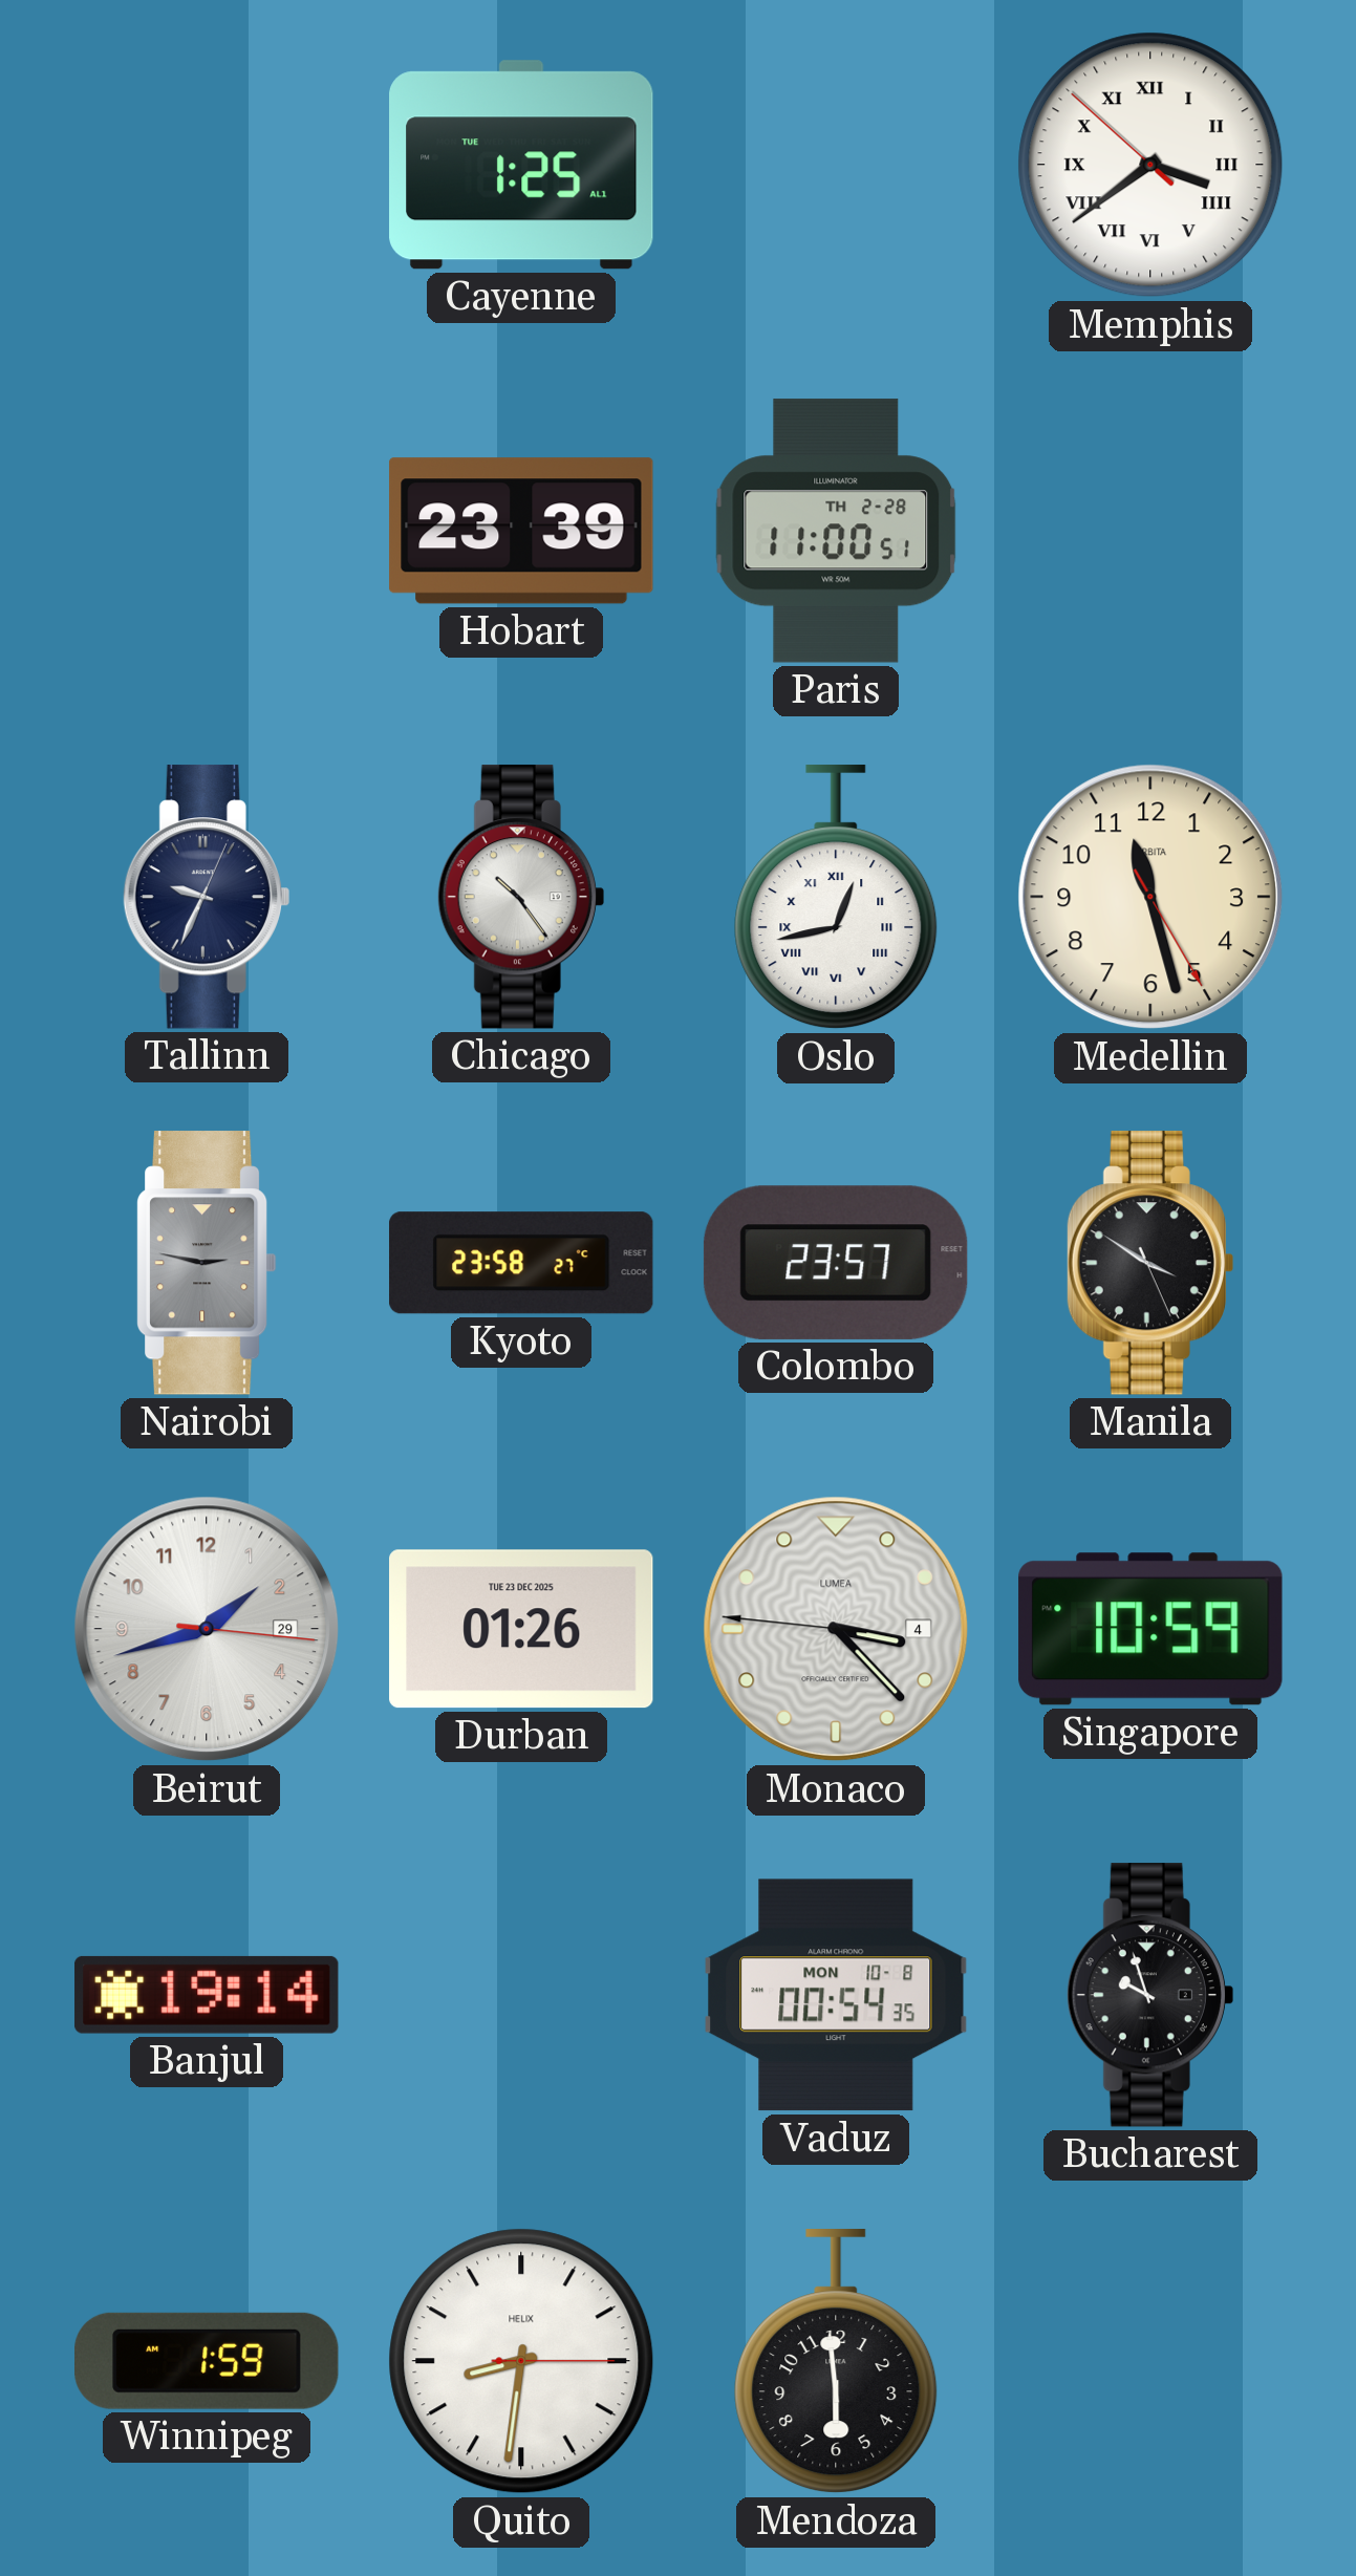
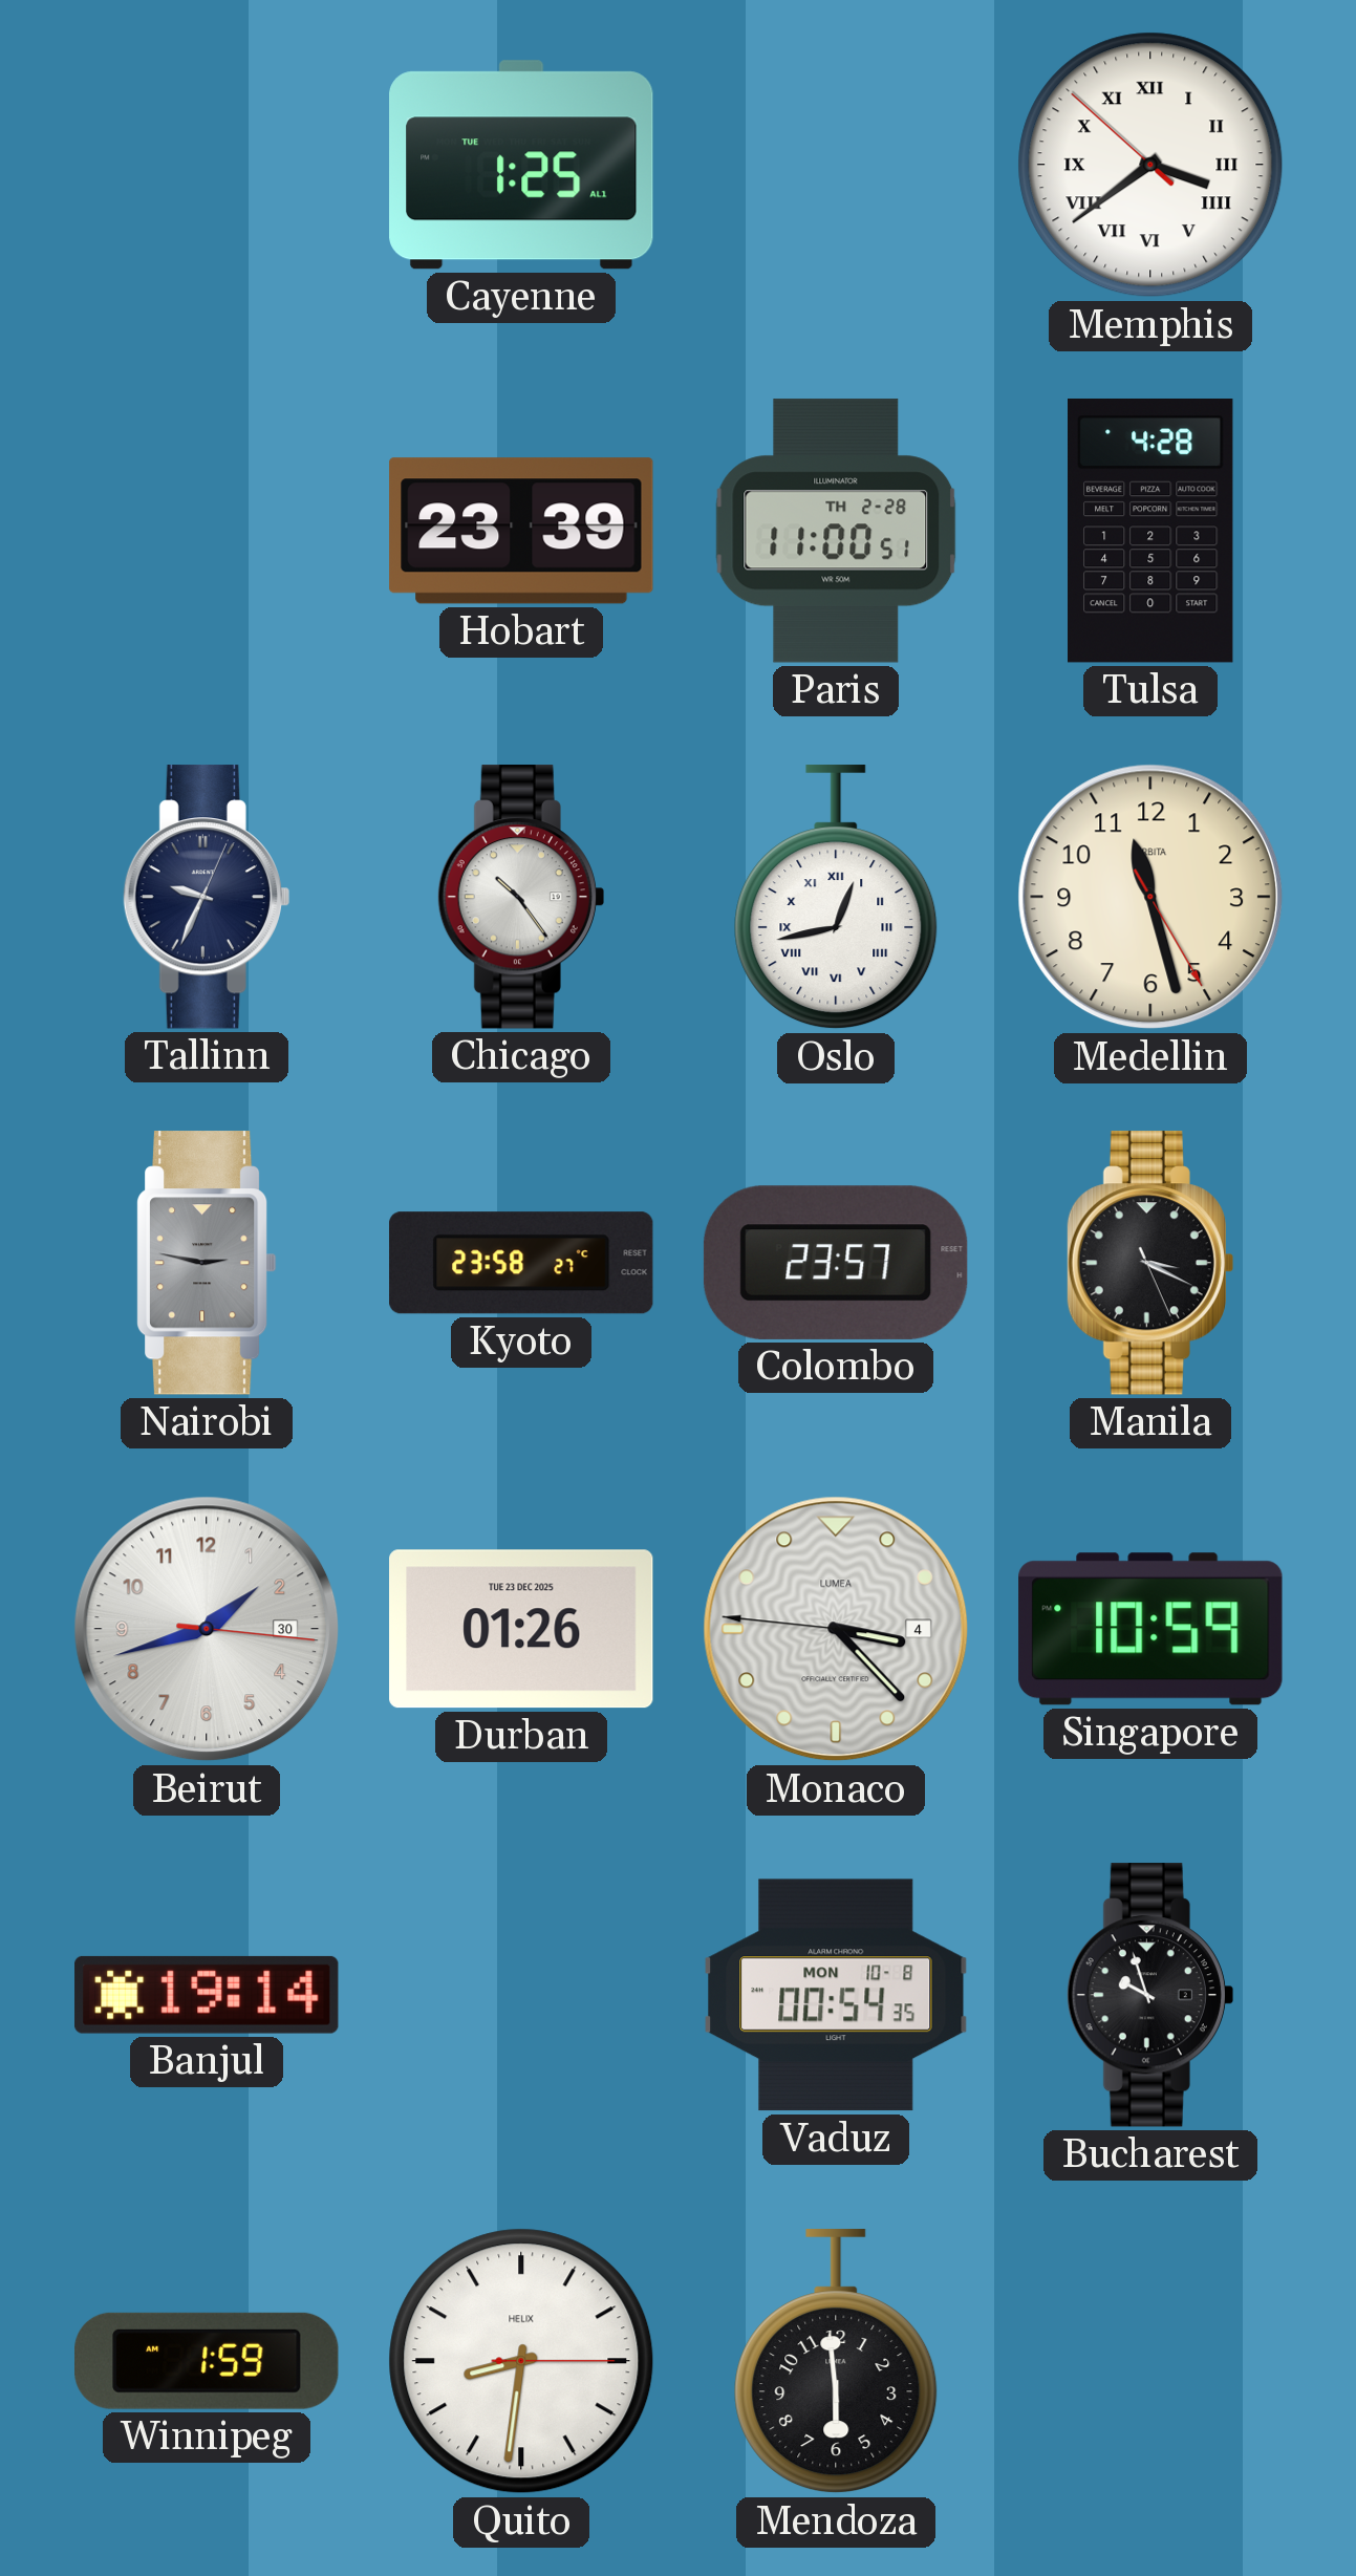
Tulsa: none -> 4:28 (1151, 532)
Manila: 3:50 -> 3:19 (1150, 1263)
Beirut date: 29 -> 30 (207, 1629)
